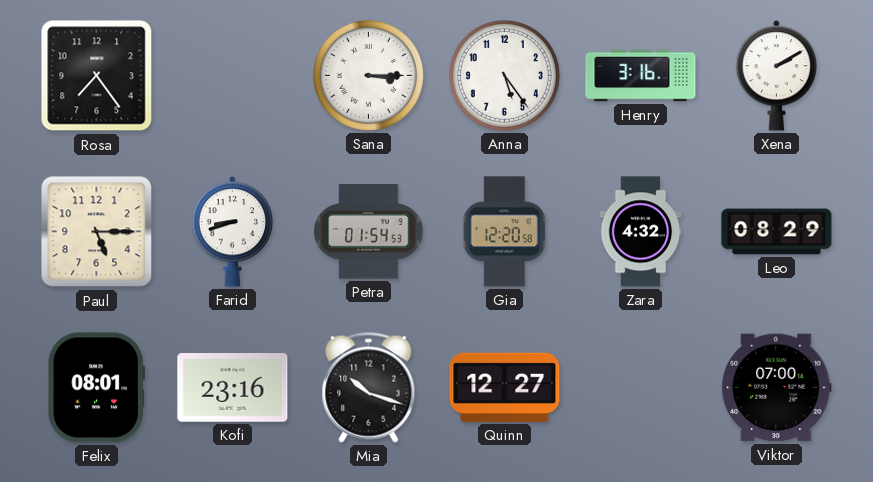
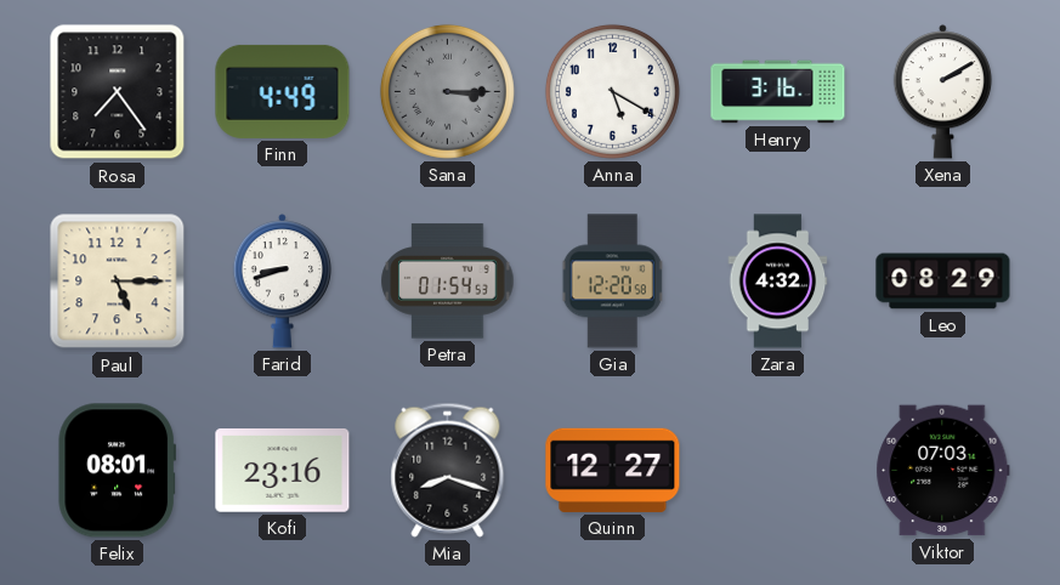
Finn: none -> 4:49 (283, 91)
Sana dial: white -> grey (447, 91)
Anna: 5:24 -> 5:20 (612, 91)
Mia: 10:18 -> 8:18 (448, 470)
Viktor: 07:00 -> 07:03 (943, 471)
